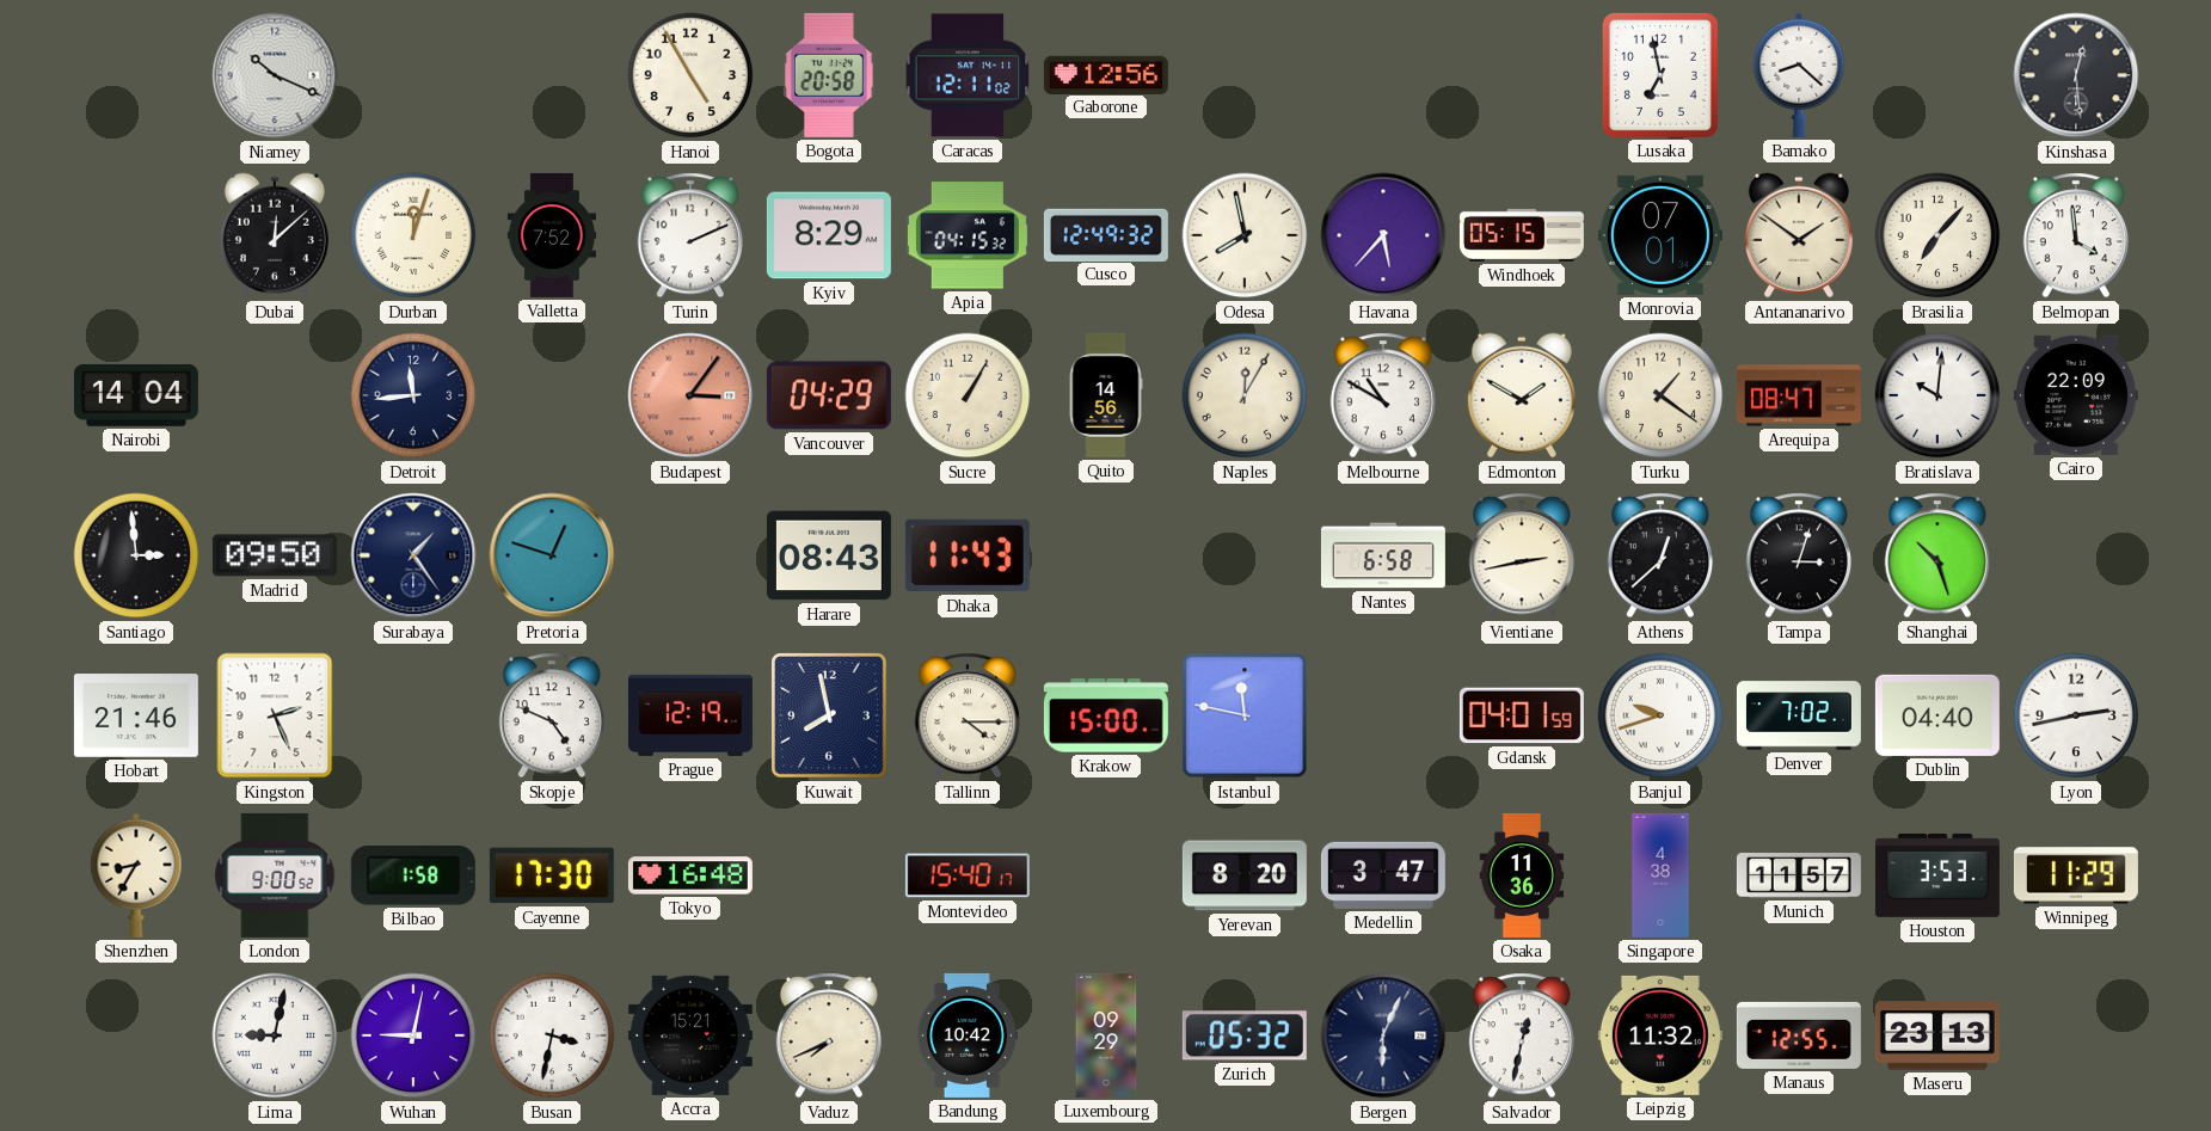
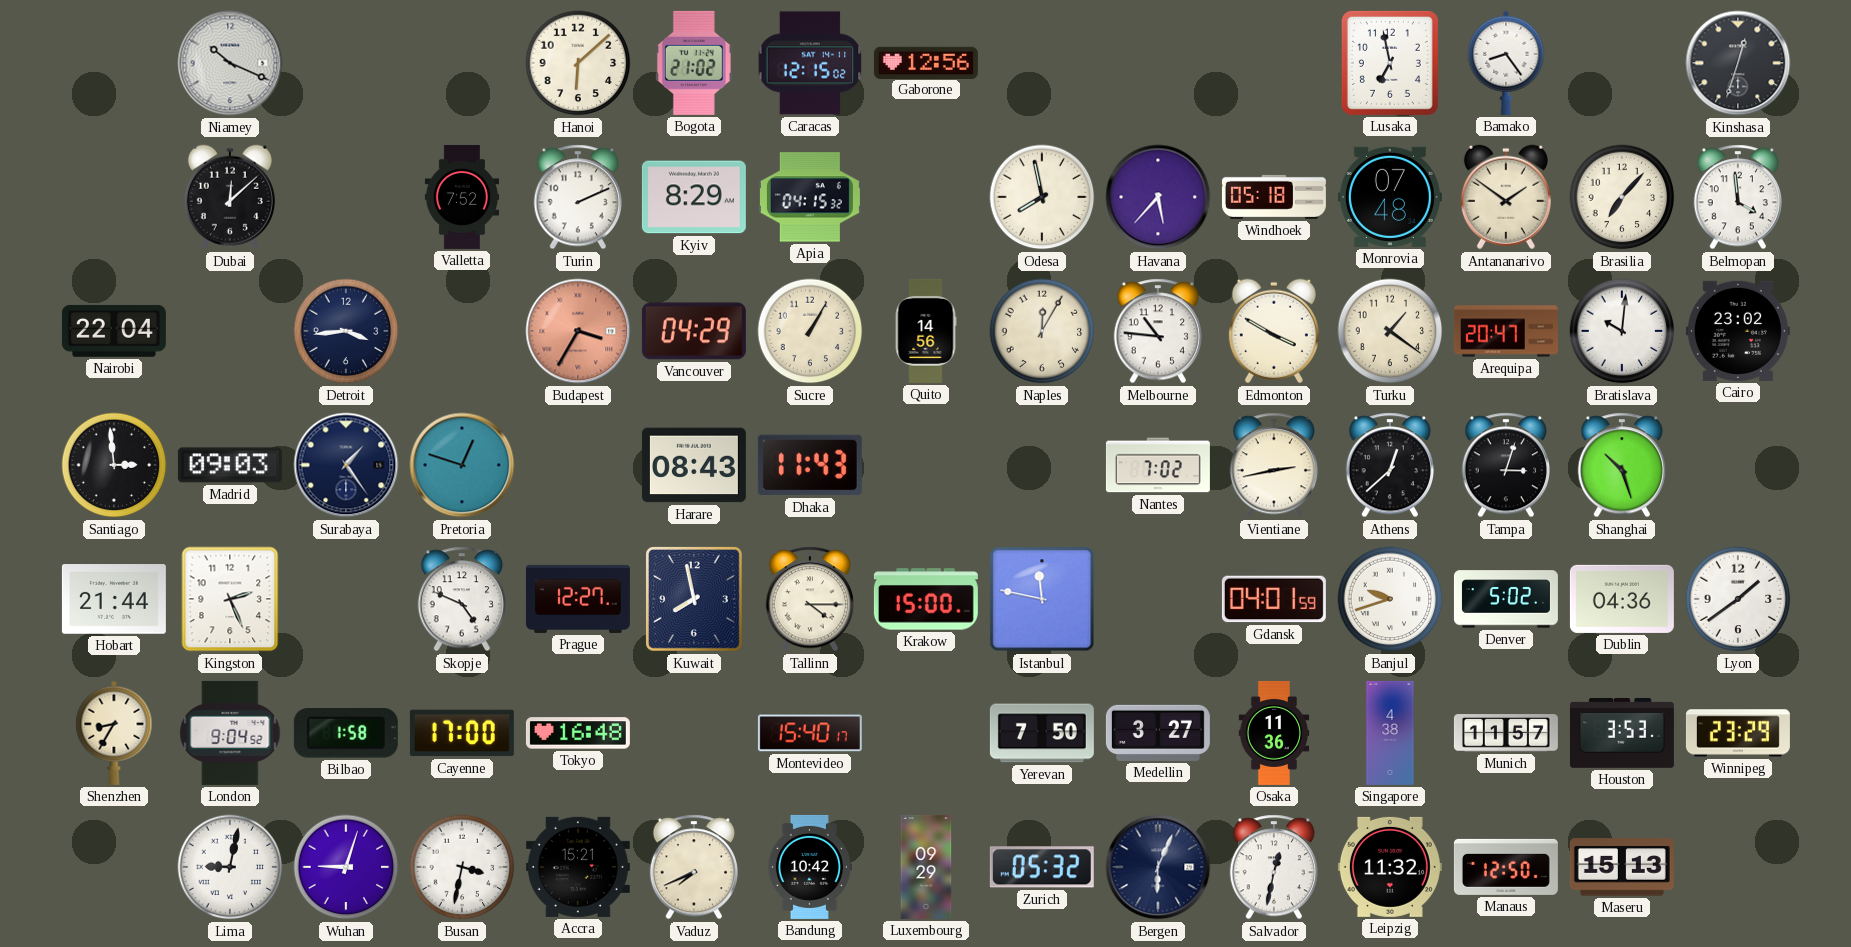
Hanoi: 4:55 -> 6:08 (578, 63)
Bogota: 20:58 -> 21:02 (694, 63)
Caracas: 12:11 -> 12:15 (810, 63)
Bamako: 8:22 -> 8:24 (1506, 63)
Kinshasa: 12:29 -> 12:33 (1738, 63)
Durban: 12:03 -> none (413, 235)
Cusco: 12:49 -> none (1106, 234)
Windhoek: 05:15 -> 05:18 (1274, 197)
Monrovia: 07:01 -> 07:48 (1390, 197)
Nairobi: 14:04 -> 22:04 (114, 331)
Detroit: 11:44 -> 3:44 (346, 331)
Budapest: 3:06 -> 3:35 (578, 331)
Melbourne: 10:50 -> 10:46 (1157, 331)
Edmonton: 1:50 -> 3:50 (1274, 331)
Arequipa: 08:47 -> 20:47 (1506, 331)
Cairo: 22:09 -> 23:02 (1738, 331)
Madrid: 09:50 -> 09:03 (230, 465)
Nantes: 6:58 -> 7:02 (1158, 465)
Hobart: 21:46 -> 21:44 (114, 599)
Prague: 12:19 -> 12:27 (578, 599)
Denver: 7:02 -> 5:02 (1506, 599)
Dublin: 04:40 -> 04:36 (1622, 599)
Lyon: 2:43 -> 1:39 (1738, 599)
London: 9:00 -> 9:04 (230, 733)
Cayenne: 17:30 -> 17:00 (462, 733)
Yerevan: 8:20 -> 7:50 (1042, 733)
Medellin: 3:47 -> 3:27 (1158, 733)
Winnipeg: 11:29 -> 23:29 (1738, 733)
Wuhan: 9:02 -> 9:03 (346, 867)
Manaus: 12:55 -> 12:50 (1506, 867)
Maseru: 23:13 -> 15:13 (1622, 867)
